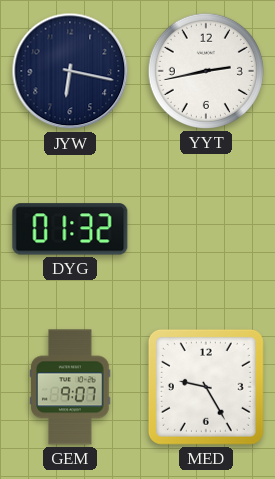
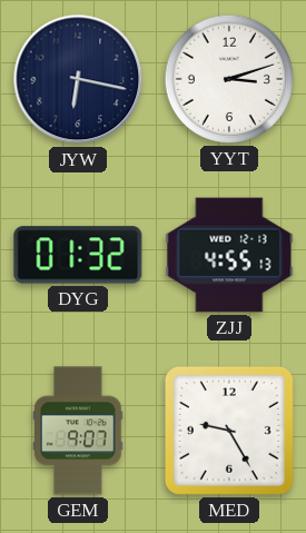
YYT: 2:43 -> 3:12 (229, 79)
ZJJ: none -> 4:55 (229, 255)
